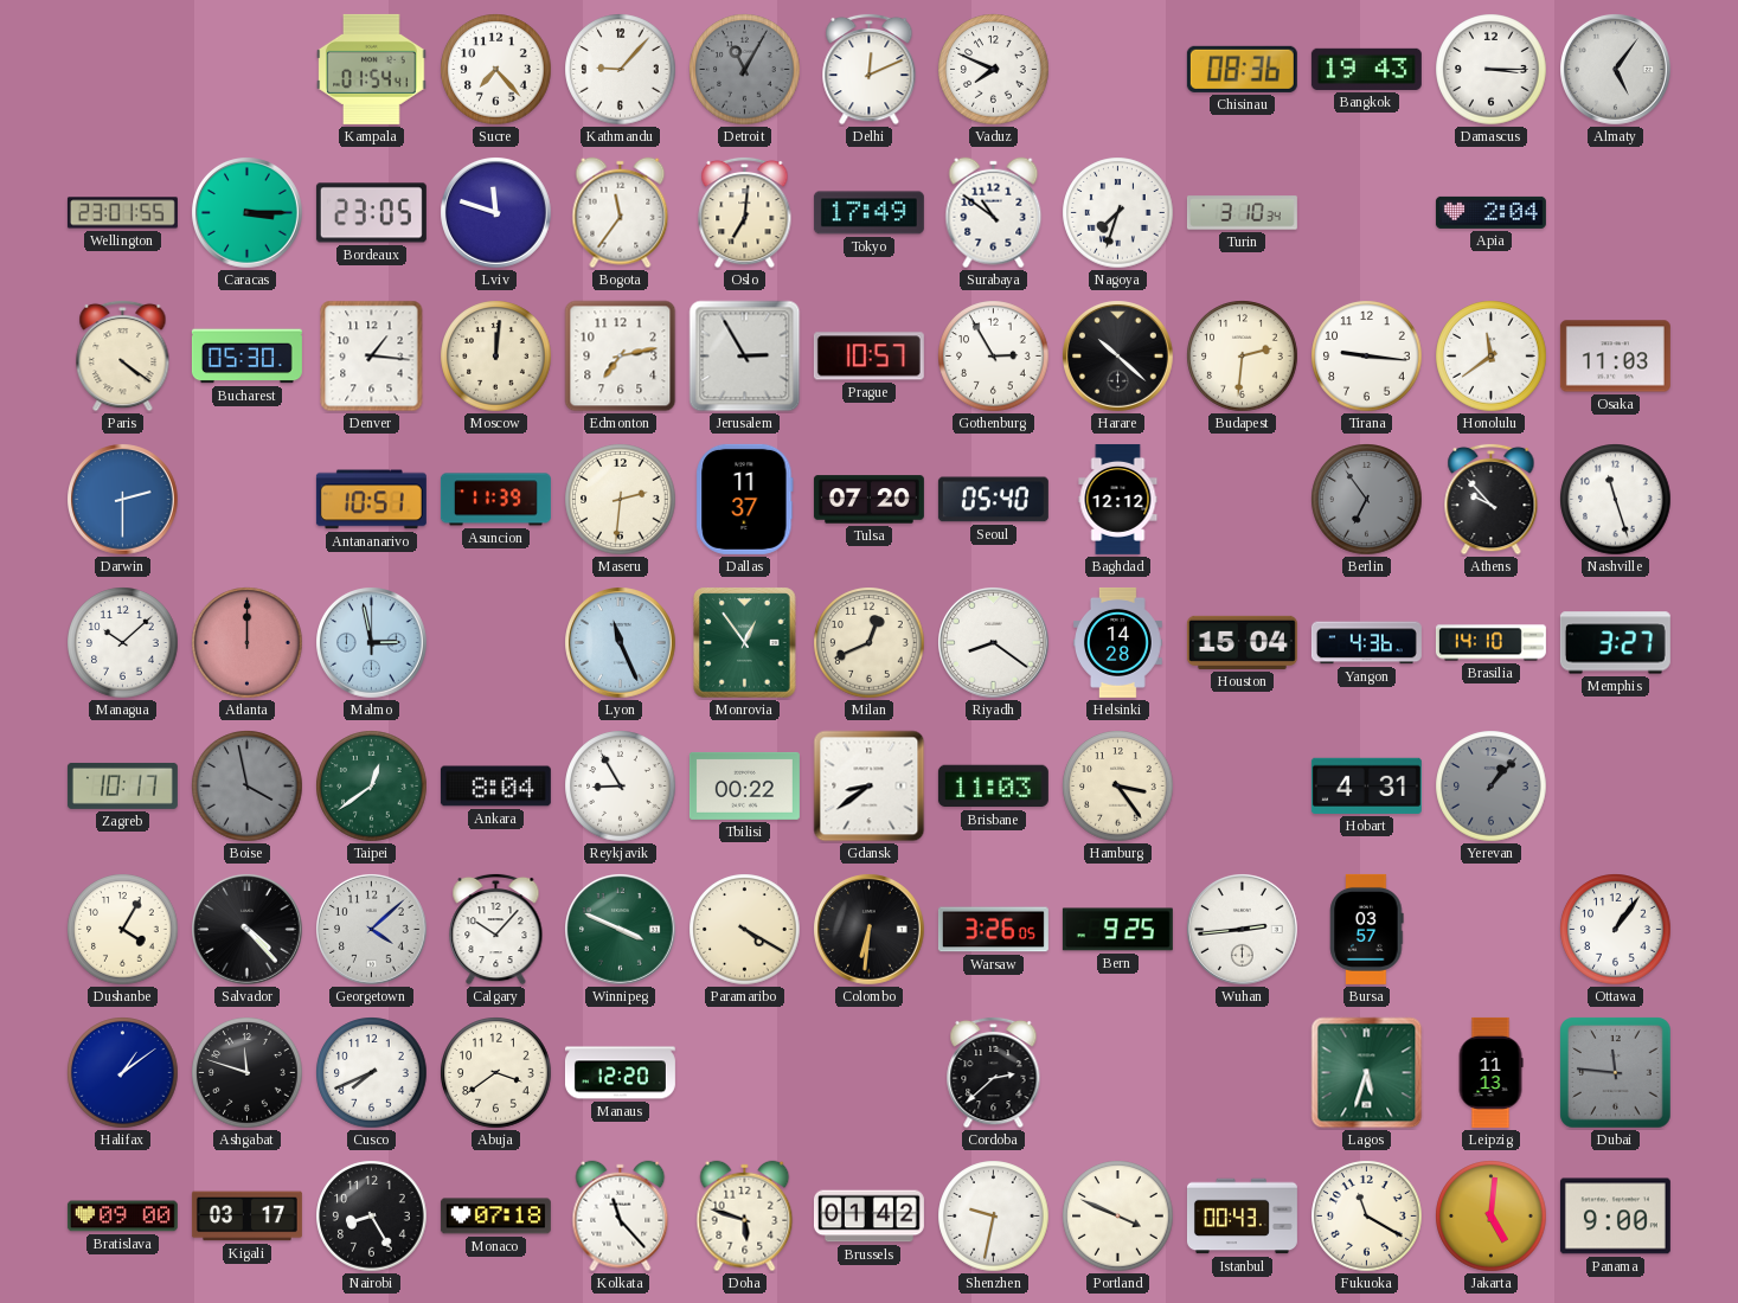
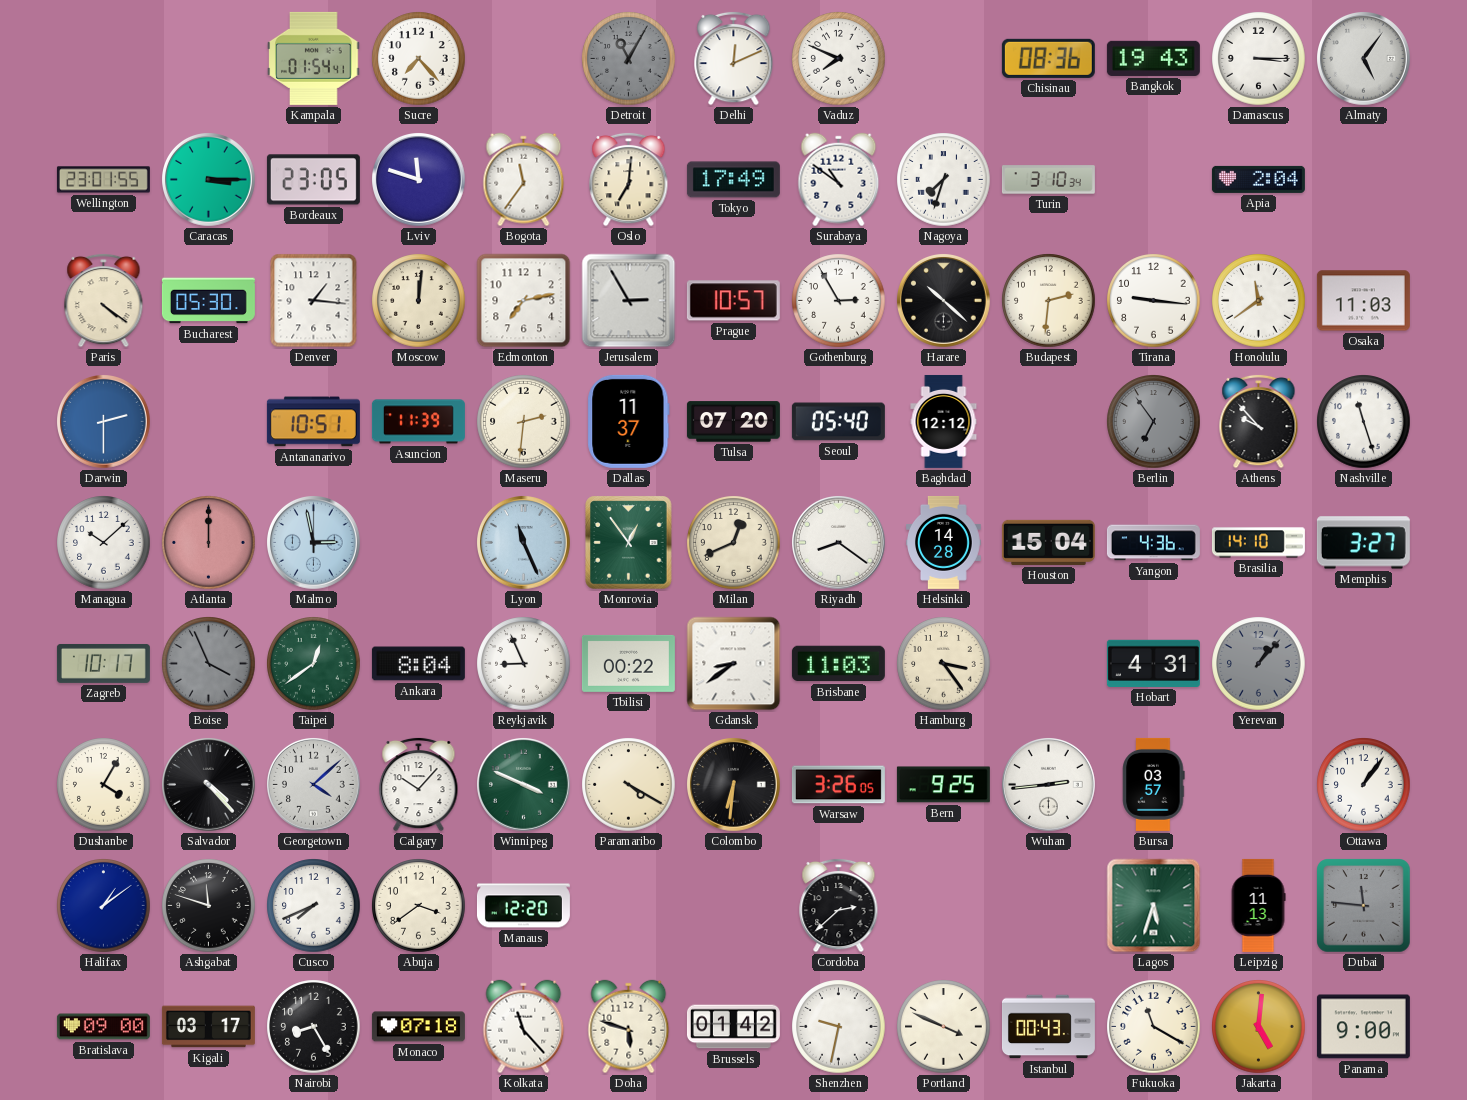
Kathmandu: 9:07 -> none (621, 70)
Boise: 3:58 -> 3:56 (209, 664)
Reykjavik: 8:55 -> 8:56 (524, 664)
